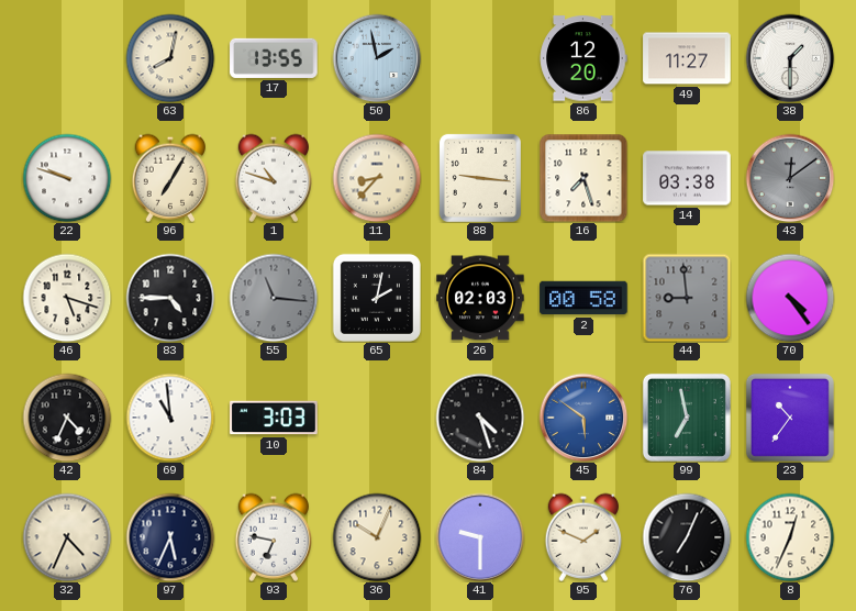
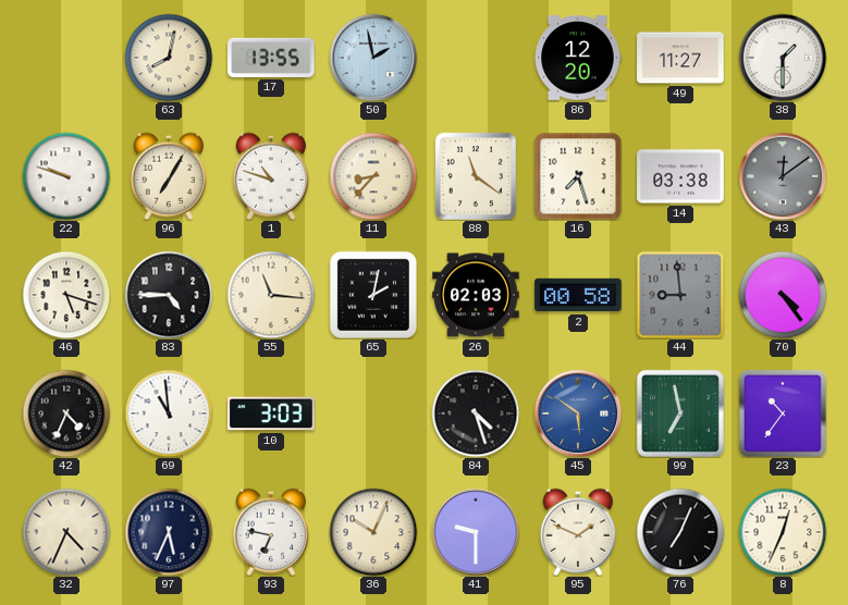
88: 9:16 -> 11:21 (476, 176)
55 dial: grey -> cream (271, 295)
